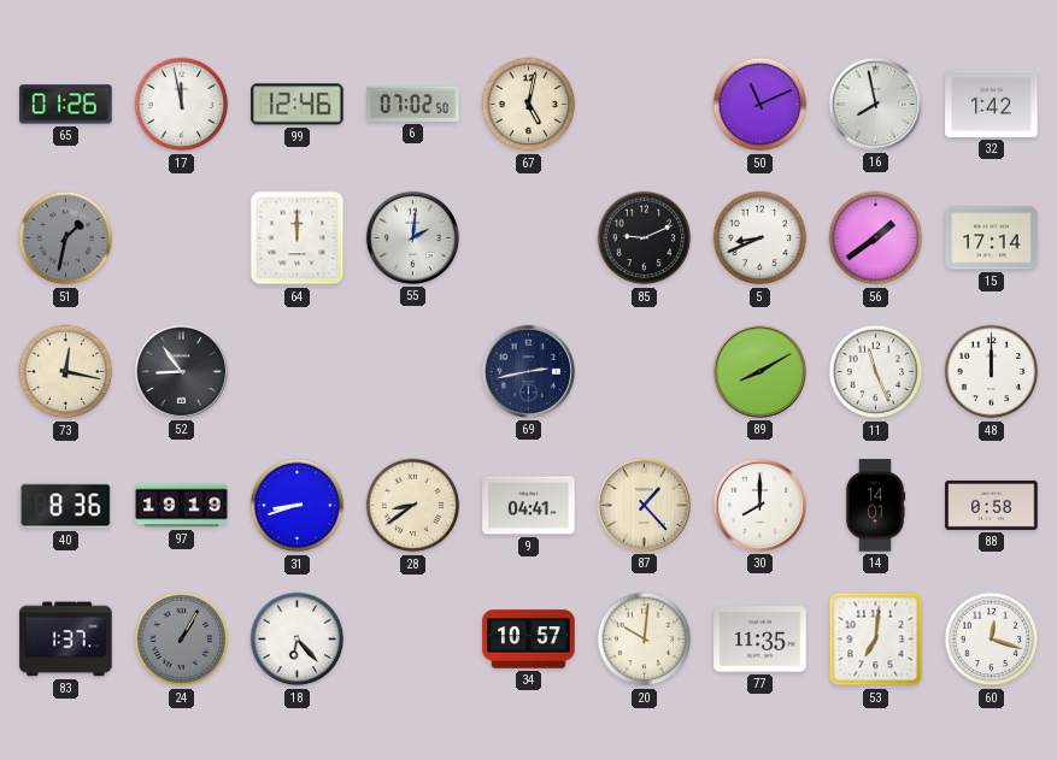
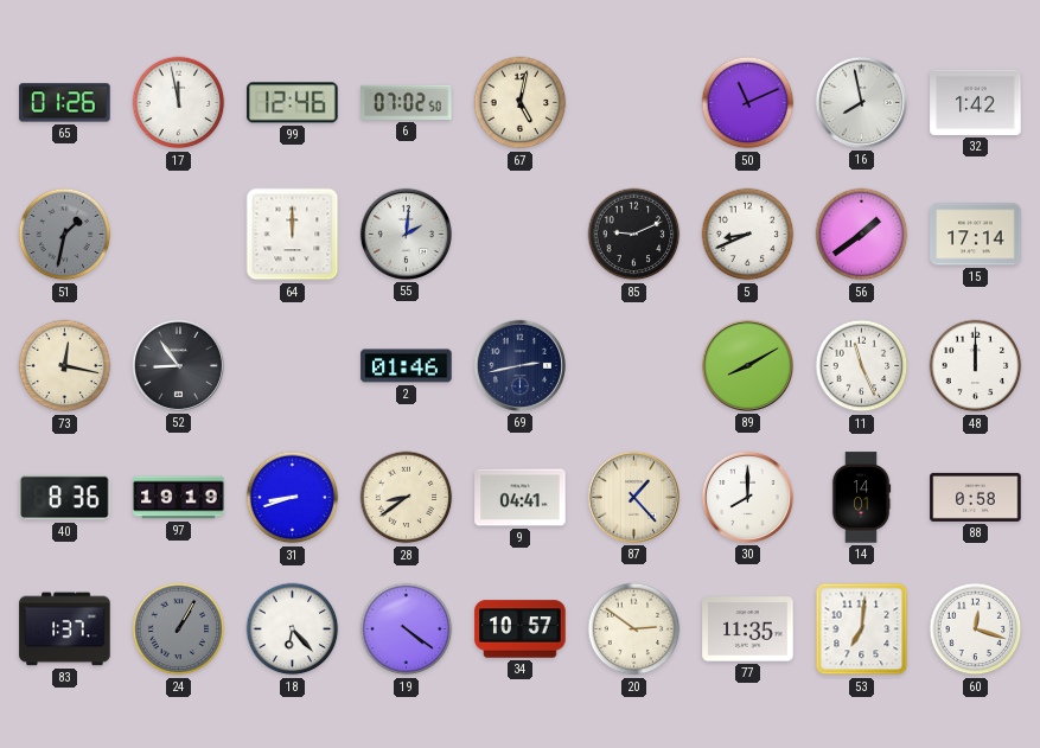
2: none -> 01:46 (407, 366)
19: none -> 4:21 (407, 629)
20: 10:01 -> 2:51 (634, 629)
